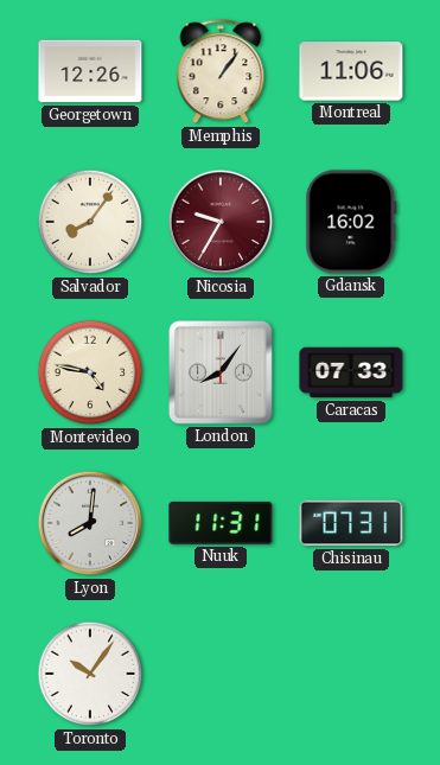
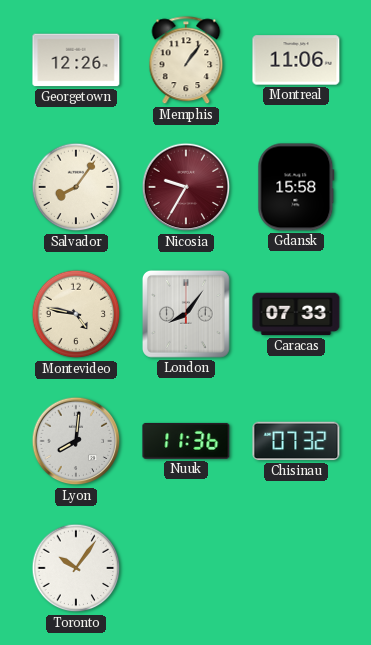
Gdansk: 16:02 -> 15:58 (296, 187)
Nuuk: 11:31 -> 11:36 (186, 441)
Chisinau: 07:31 -> 07:32 (296, 441)
